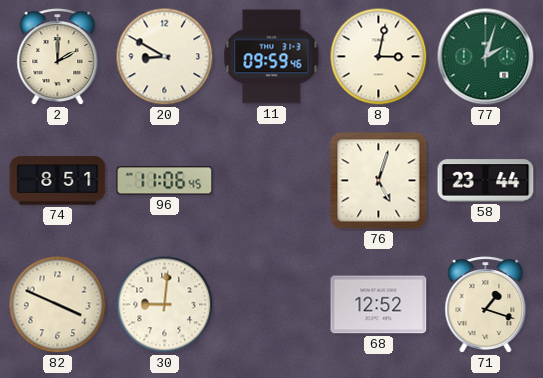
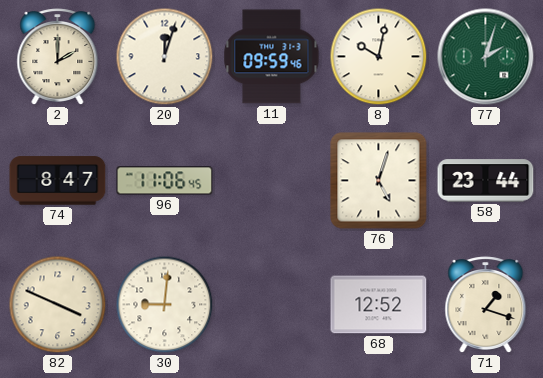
20: 8:50 -> 12:03 (165, 57)
8: 3:02 -> 10:02 (379, 57)
74: 8:51 -> 8:47 (58, 181)
